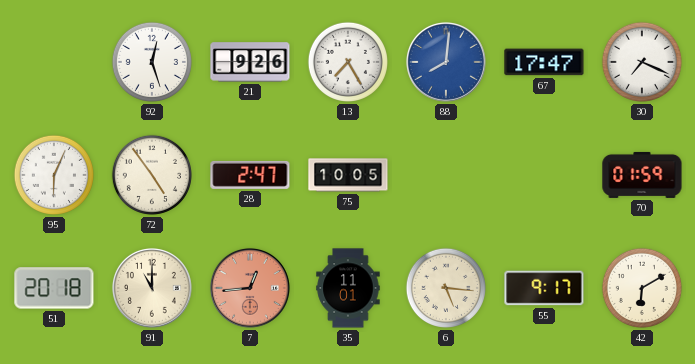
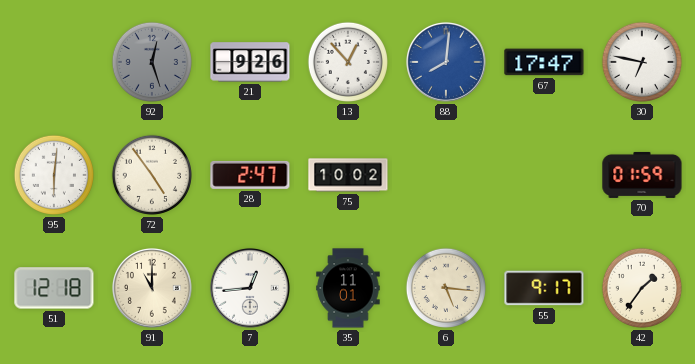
92 dial: white -> grey (152, 62)
13: 7:25 -> 12:53 (348, 62)
30: 7:19 -> 6:47 (642, 62)
95: 6:04 -> 6:01 (54, 175)
75: 10:05 -> 10:02 (348, 175)
51: 20:18 -> 12:18 (54, 288)
7 dial: salmon -> white (250, 288)
42: 6:10 -> 1:36 (642, 288)
